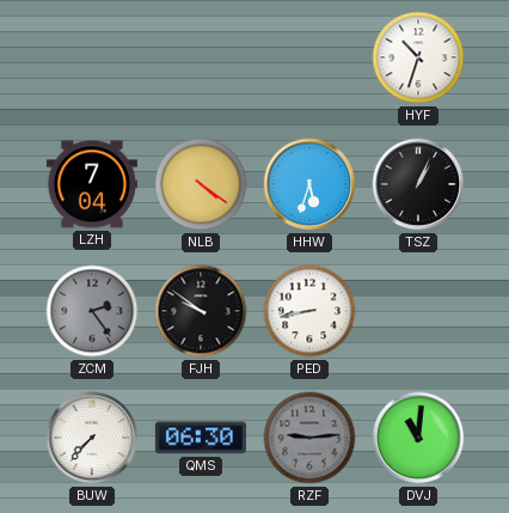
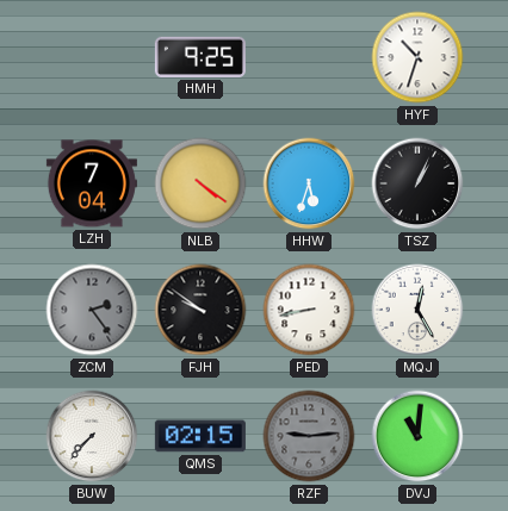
HMH: none -> 9:25 (200, 57)
MQJ: none -> 12:25 (417, 310)
QMS: 06:30 -> 02:15 (200, 436)
